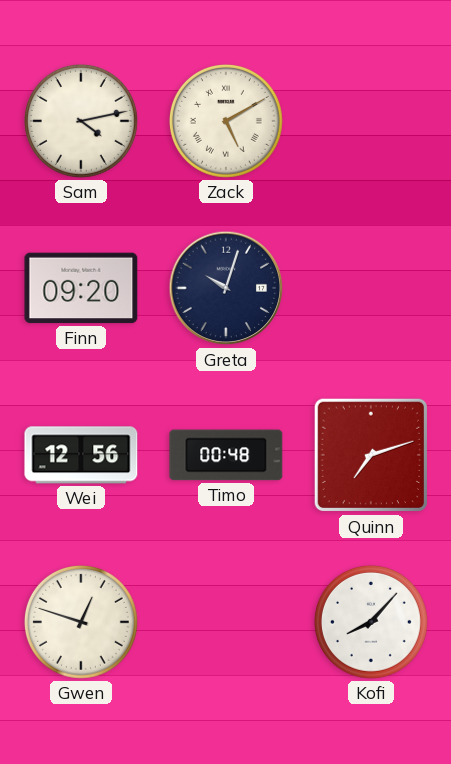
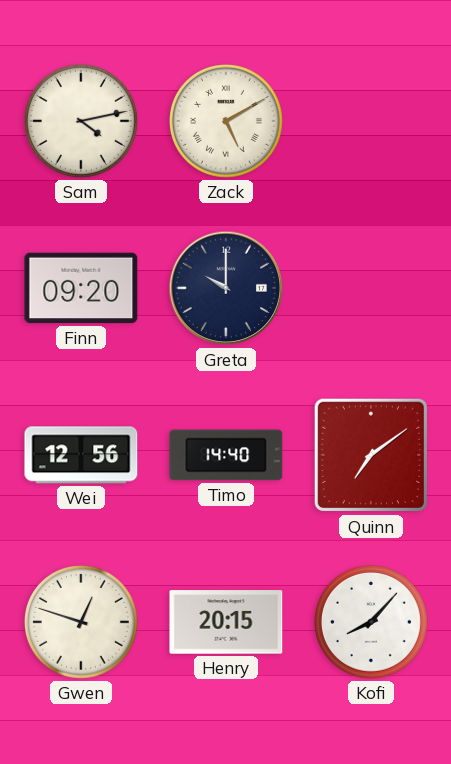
Greta: 10:03 -> 10:00 (226, 288)
Timo: 00:48 -> 14:40 (226, 455)
Quinn: 7:12 -> 7:09 (371, 455)
Henry: none -> 20:15 (226, 622)
